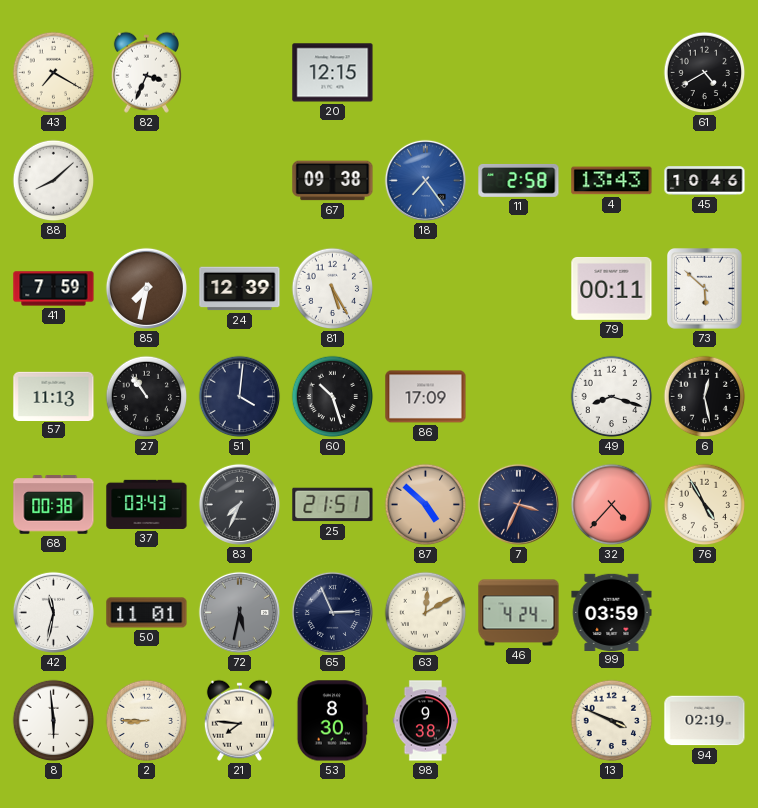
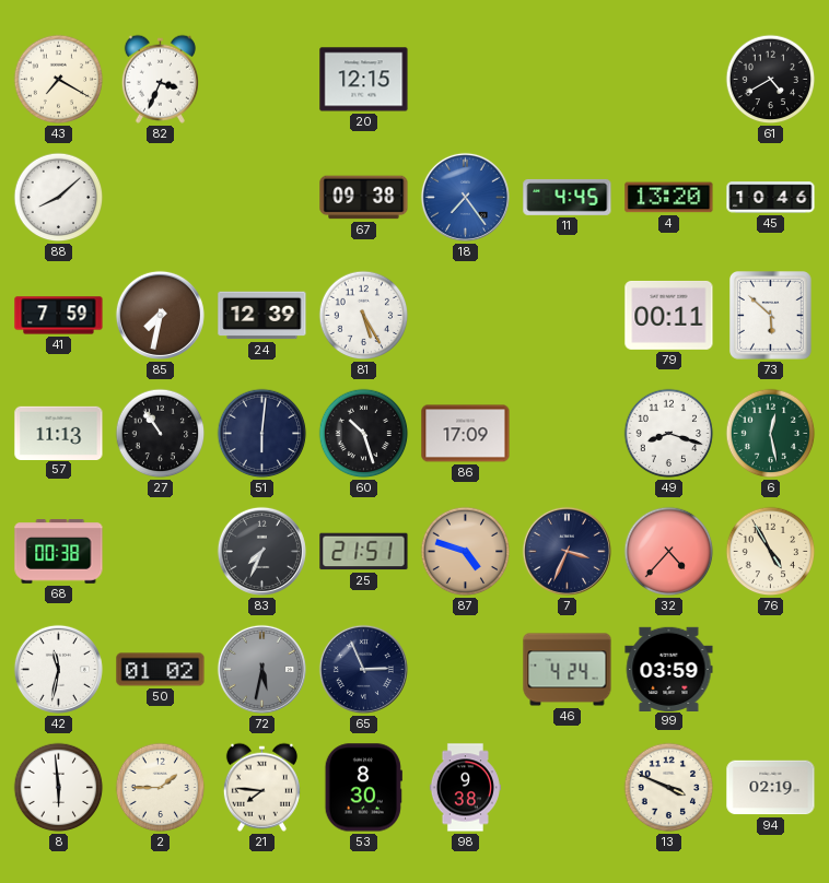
11: 2:58 -> 4:45 (568, 197)
4: 13:43 -> 13:20 (669, 198)
51: 4:01 -> 6:01 (262, 434)
6 dial: black -> green (771, 434)
37: 03:43 -> none (147, 504)
87: 4:52 -> 4:48 (466, 552)
50: 11:01 -> 01:02 (161, 670)
63: 12:10 -> none (426, 613)
2: 8:45 -> 1:45 (161, 788)
